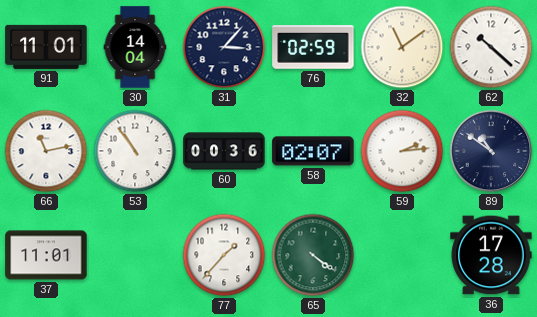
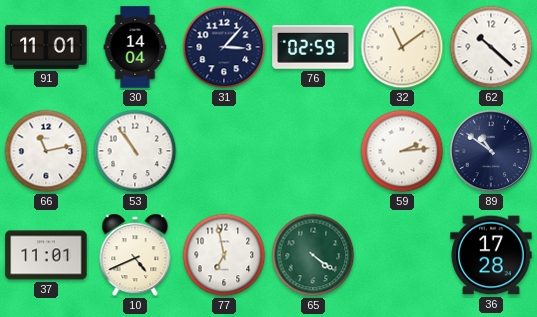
60: 00:36 -> none (224, 151)
58: 02:07 -> none (313, 151)
10: none -> 4:41 (135, 255)
77: 1:37 -> 6:58 (224, 255)
